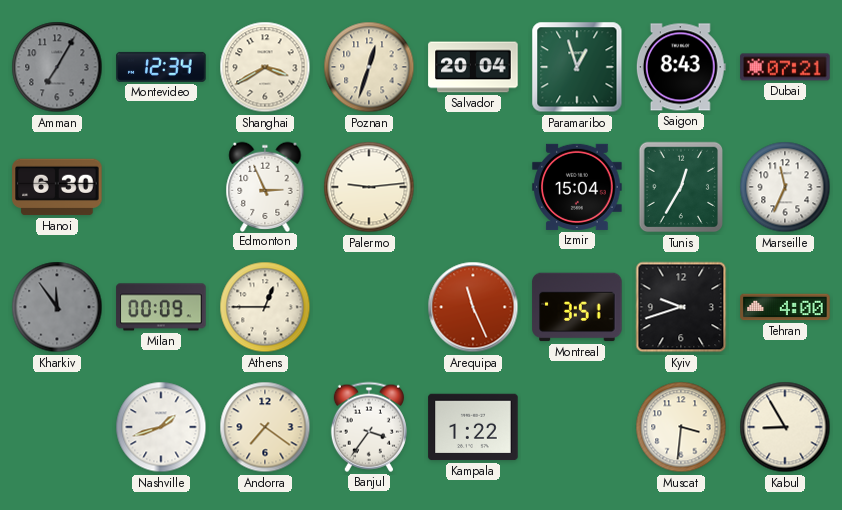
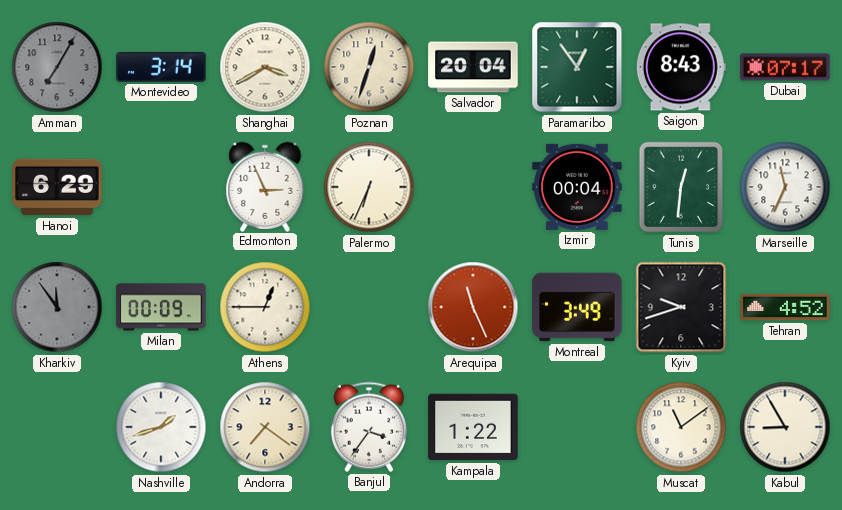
Montevideo: 12:34 -> 3:14 (161, 67)
Paramaribo: 12:57 -> 12:54 (577, 67)
Dubai: 07:21 -> 07:17 (785, 67)
Hanoi: 6:30 -> 6:29 (57, 187)
Palermo: 9:14 -> 6:34 (369, 187)
Izmir: 15:04 -> 00:04 (577, 187)
Tunis: 12:35 -> 12:31 (681, 187)
Montreal: 3:51 -> 3:49 (577, 307)
Tehran: 4:00 -> 4:52 (785, 307)
Muscat: 3:31 -> 11:09 (681, 427)
